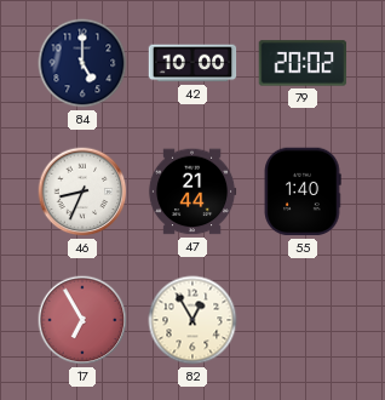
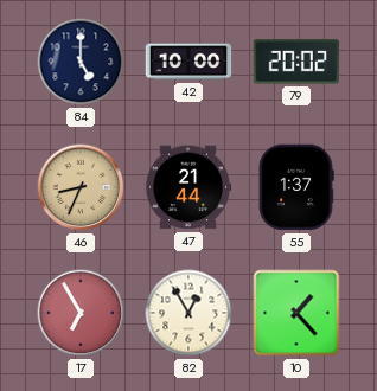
46 dial: white -> champagne (81, 187)
55: 1:40 -> 1:37 (296, 187)
10: none -> 1:23 (296, 313)
